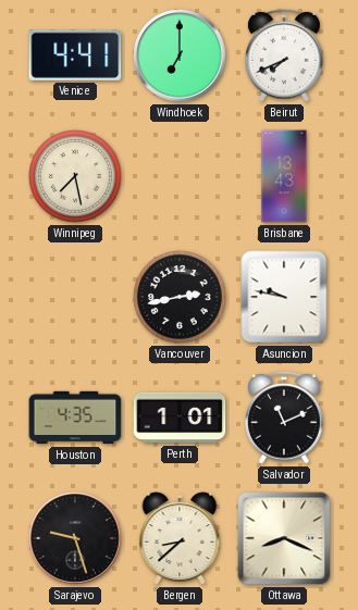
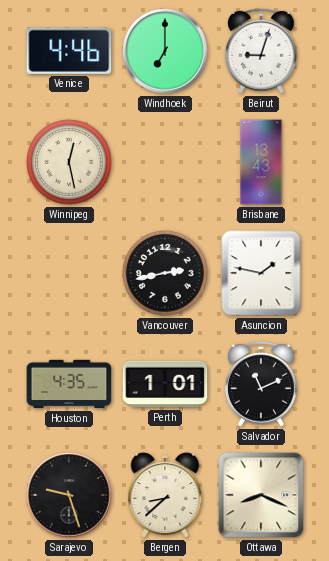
Venice: 4:41 -> 4:46 (69, 51)
Beirut: 7:41 -> 9:03 (262, 51)
Winnipeg: 7:28 -> 12:28 (70, 163)
Asuncion: 9:47 -> 1:47 (261, 273)
